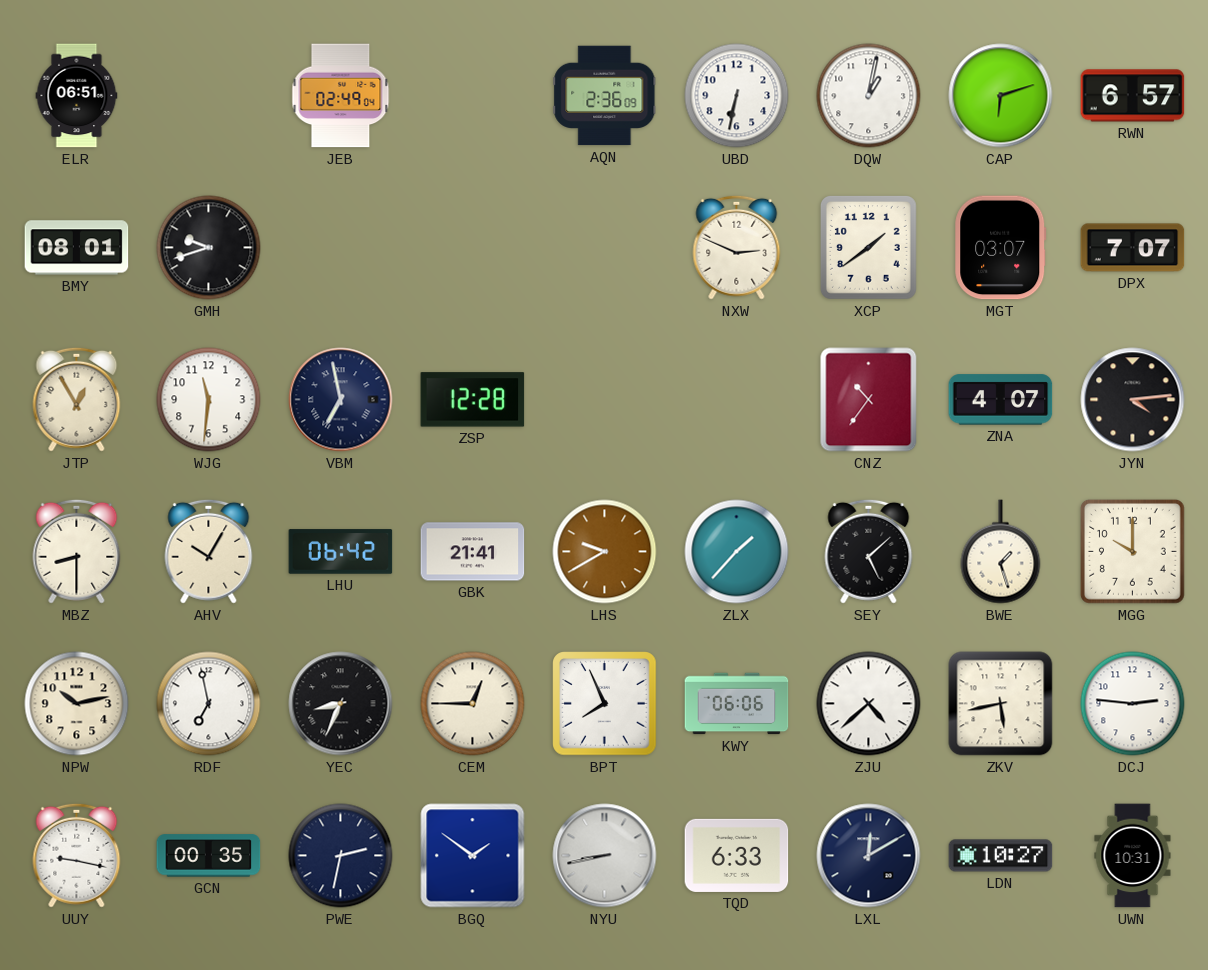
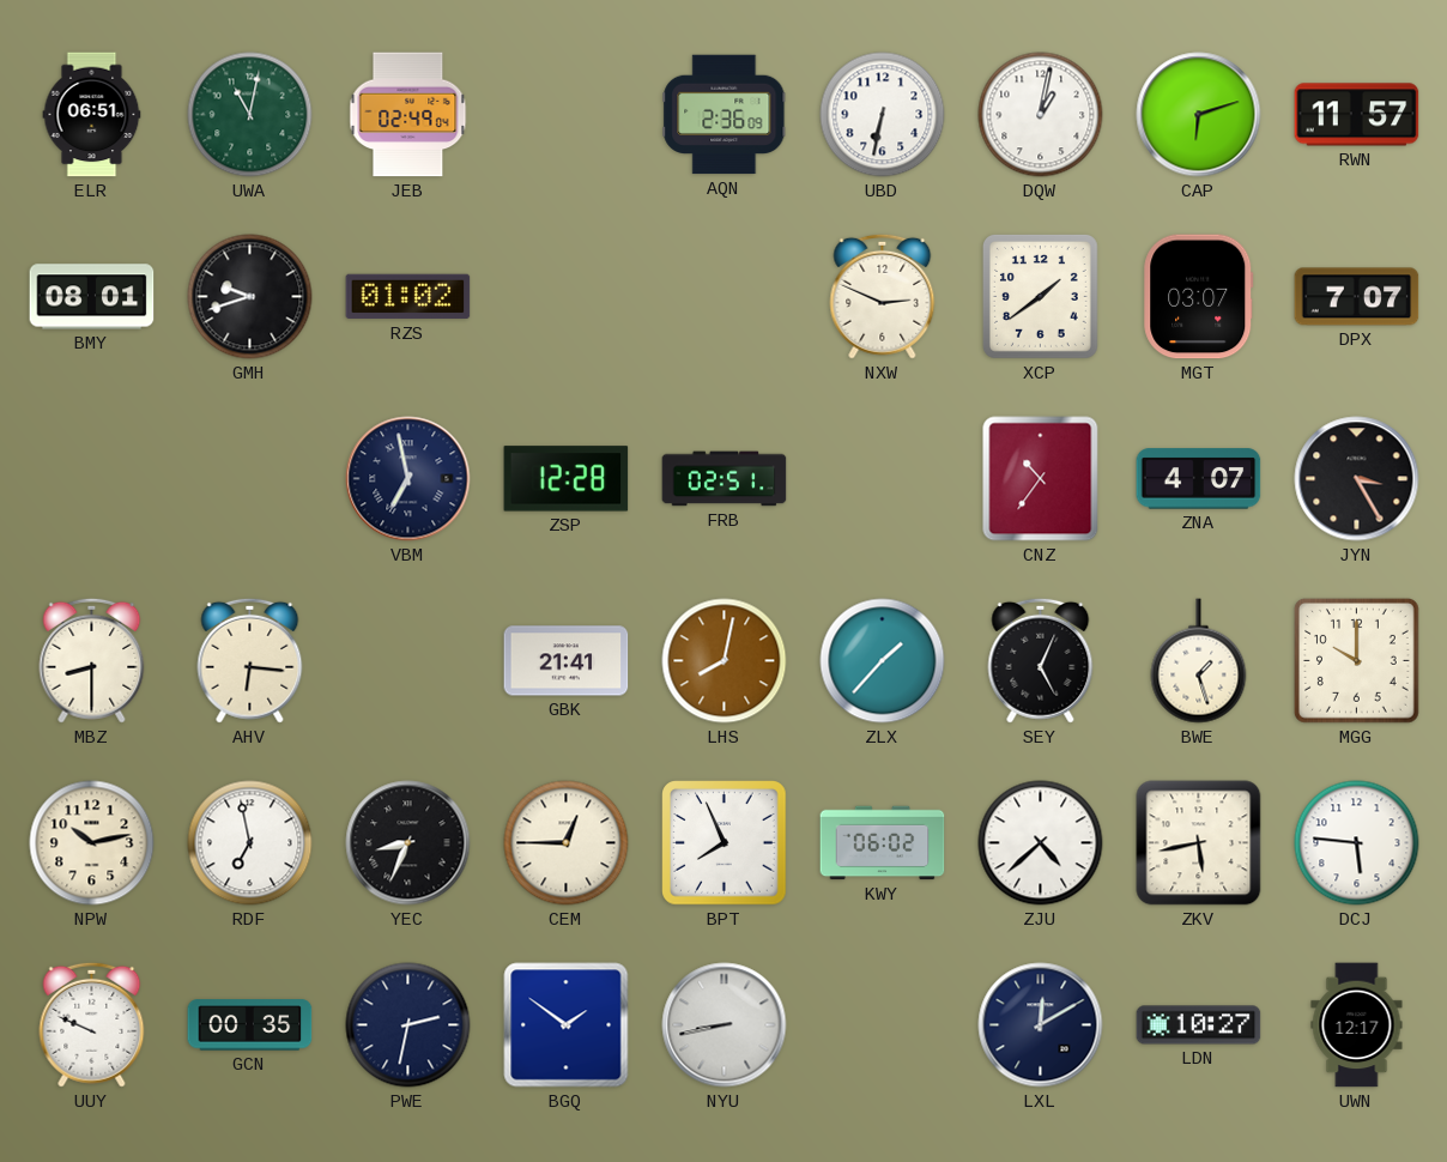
UWA: none -> 11:02 (250, 115)
RWN: 6:57 -> 11:57 (1357, 115)
RZS: none -> 01:02 (408, 297)
JTP: 12:55 -> none (77, 399)
WJG: 11:31 -> none (209, 400)
FRB: none -> 02:51 (725, 479)
JYN: 4:14 -> 3:25 (1357, 479)
AHV: 10:05 -> 6:16 (250, 660)
LHU: 06:42 -> none (341, 552)
LHS: 9:40 -> 8:02 (725, 661)
SEY: 5:08 -> 5:04 (1041, 660)
KWY: 06:06 -> 06:02 (883, 843)
DCJ: 2:46 -> 5:46 (1357, 843)
UUY: 9:17 -> 9:49 (92, 1024)
TQD: 6:33 -> none (737, 855)
UWN: 10:31 -> 12:17 (1357, 1025)
